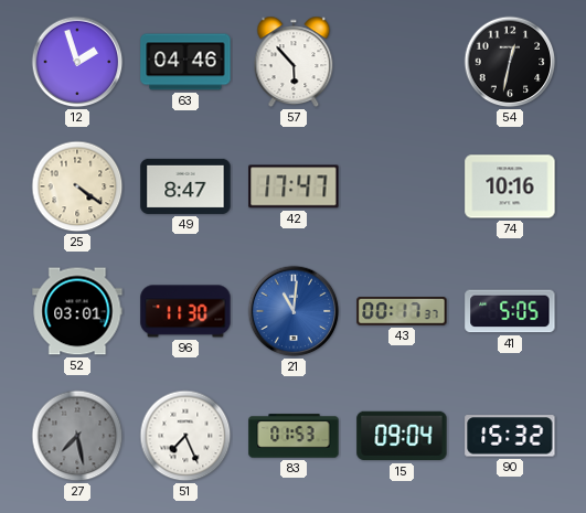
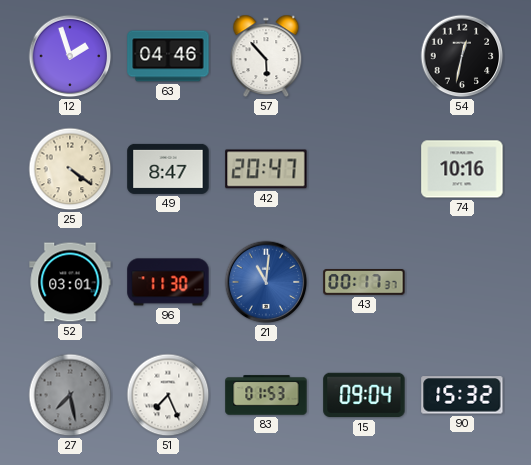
42: 17:47 -> 20:47 (266, 169)
41: 5:05 -> none (510, 311)
